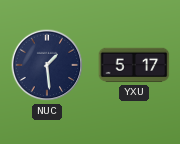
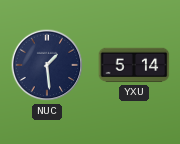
YXU: 5:17 -> 5:14 (134, 65)
